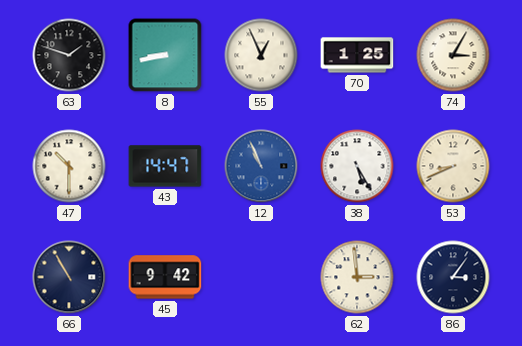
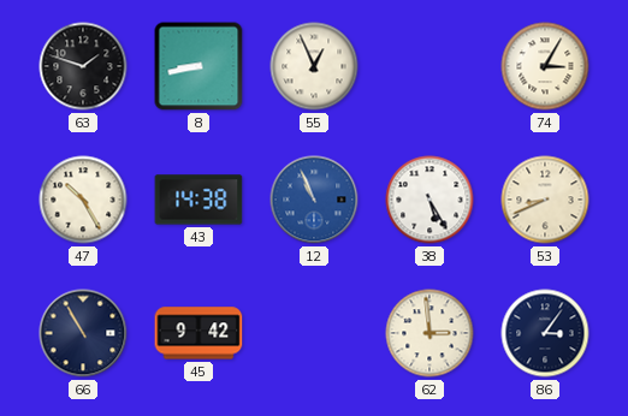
70: 1:25 -> none (357, 55)
47: 10:30 -> 10:25 (83, 200)
43: 14:47 -> 14:38 (199, 200)
